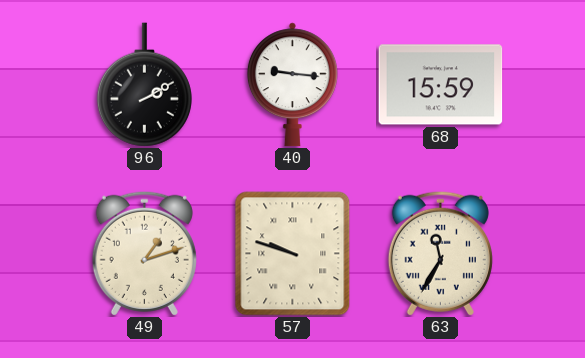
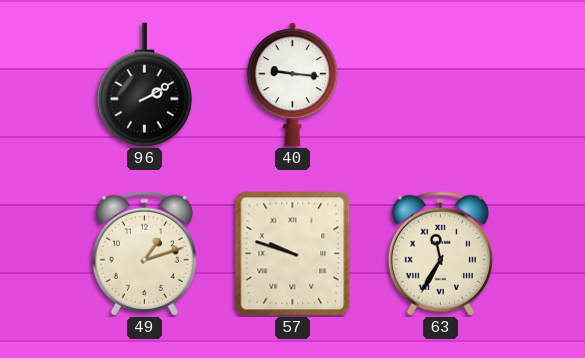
68: 15:59 -> none (441, 85)
